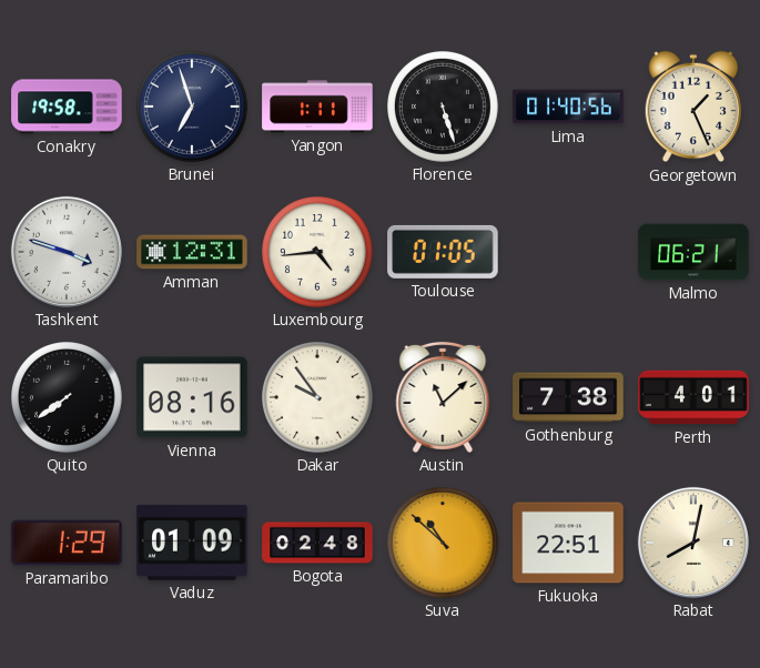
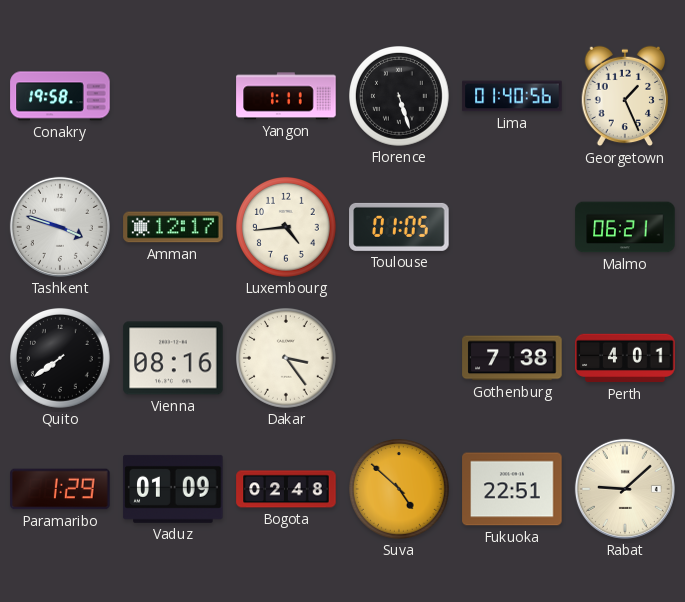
Brunei: 6:57 -> none (193, 108)
Amman: 12:31 -> 12:17 (173, 227)
Dakar: 9:54 -> 3:24 (287, 359)
Austin: 11:08 -> none (443, 397)
Suva: 10:52 -> 4:52 (400, 490)
Rabat: 8:02 -> 9:08 (625, 489)
